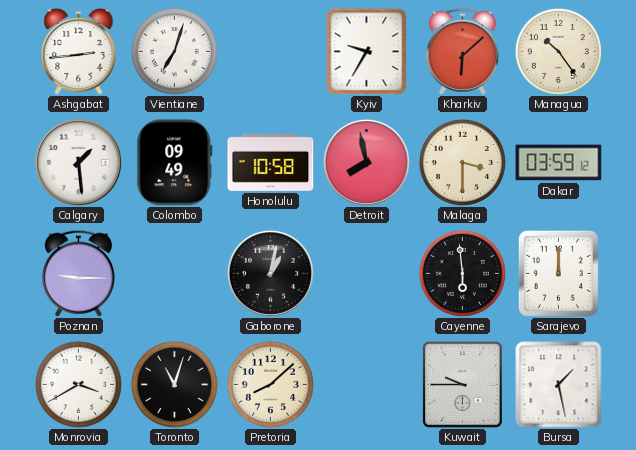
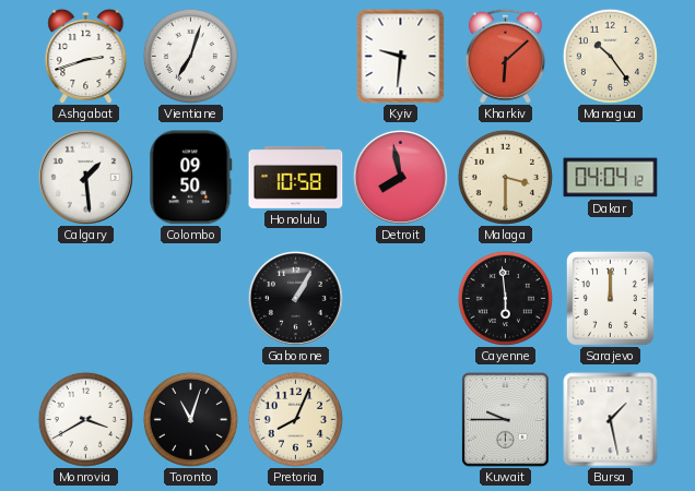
Ashgabat: 2:44 -> 2:42 (86, 56)
Kyiv: 9:35 -> 9:31 (401, 56)
Colombo: 09:49 -> 09:50 (191, 178)
Dakar: 03:59 -> 04:04 (611, 178)
Poznan: 9:15 -> none (78, 273)
Gaborone: 1:02 -> 1:05 (295, 298)
Pretoria: 8:08 -> 8:04 (295, 419)
